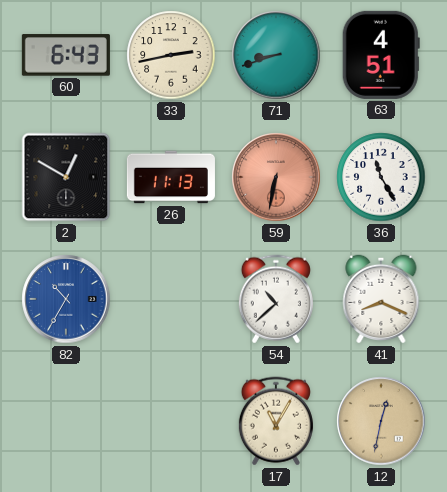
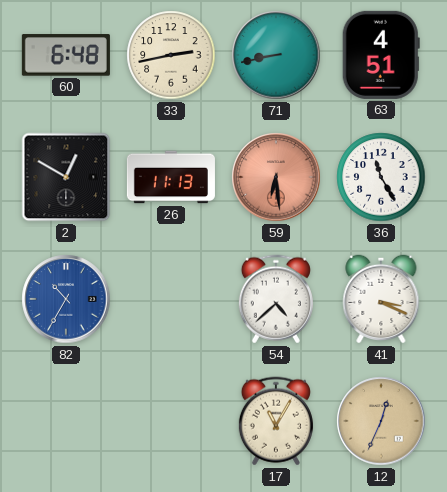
60: 6:43 -> 6:48 (66, 55)
71: 8:42 -> 8:43 (276, 55)
59: 6:32 -> 6:29 (276, 177)
54: 10:38 -> 4:38 (276, 299)
41: 8:19 -> 3:19 (381, 299)
12: 12:32 -> 12:34 (381, 421)
